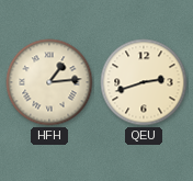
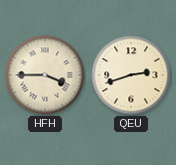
HFH: 1:14 -> 3:45 (45, 75)
